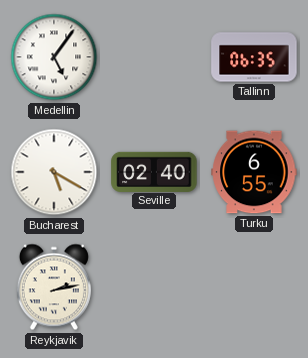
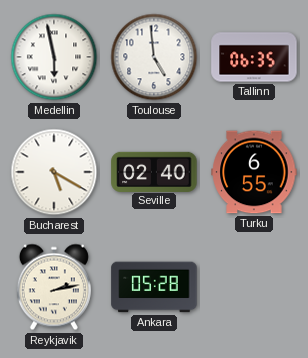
Medellin: 5:06 -> 5:58 (54, 57)
Toulouse: none -> 4:59 (154, 57)
Ankara: none -> 05:28 (154, 287)
